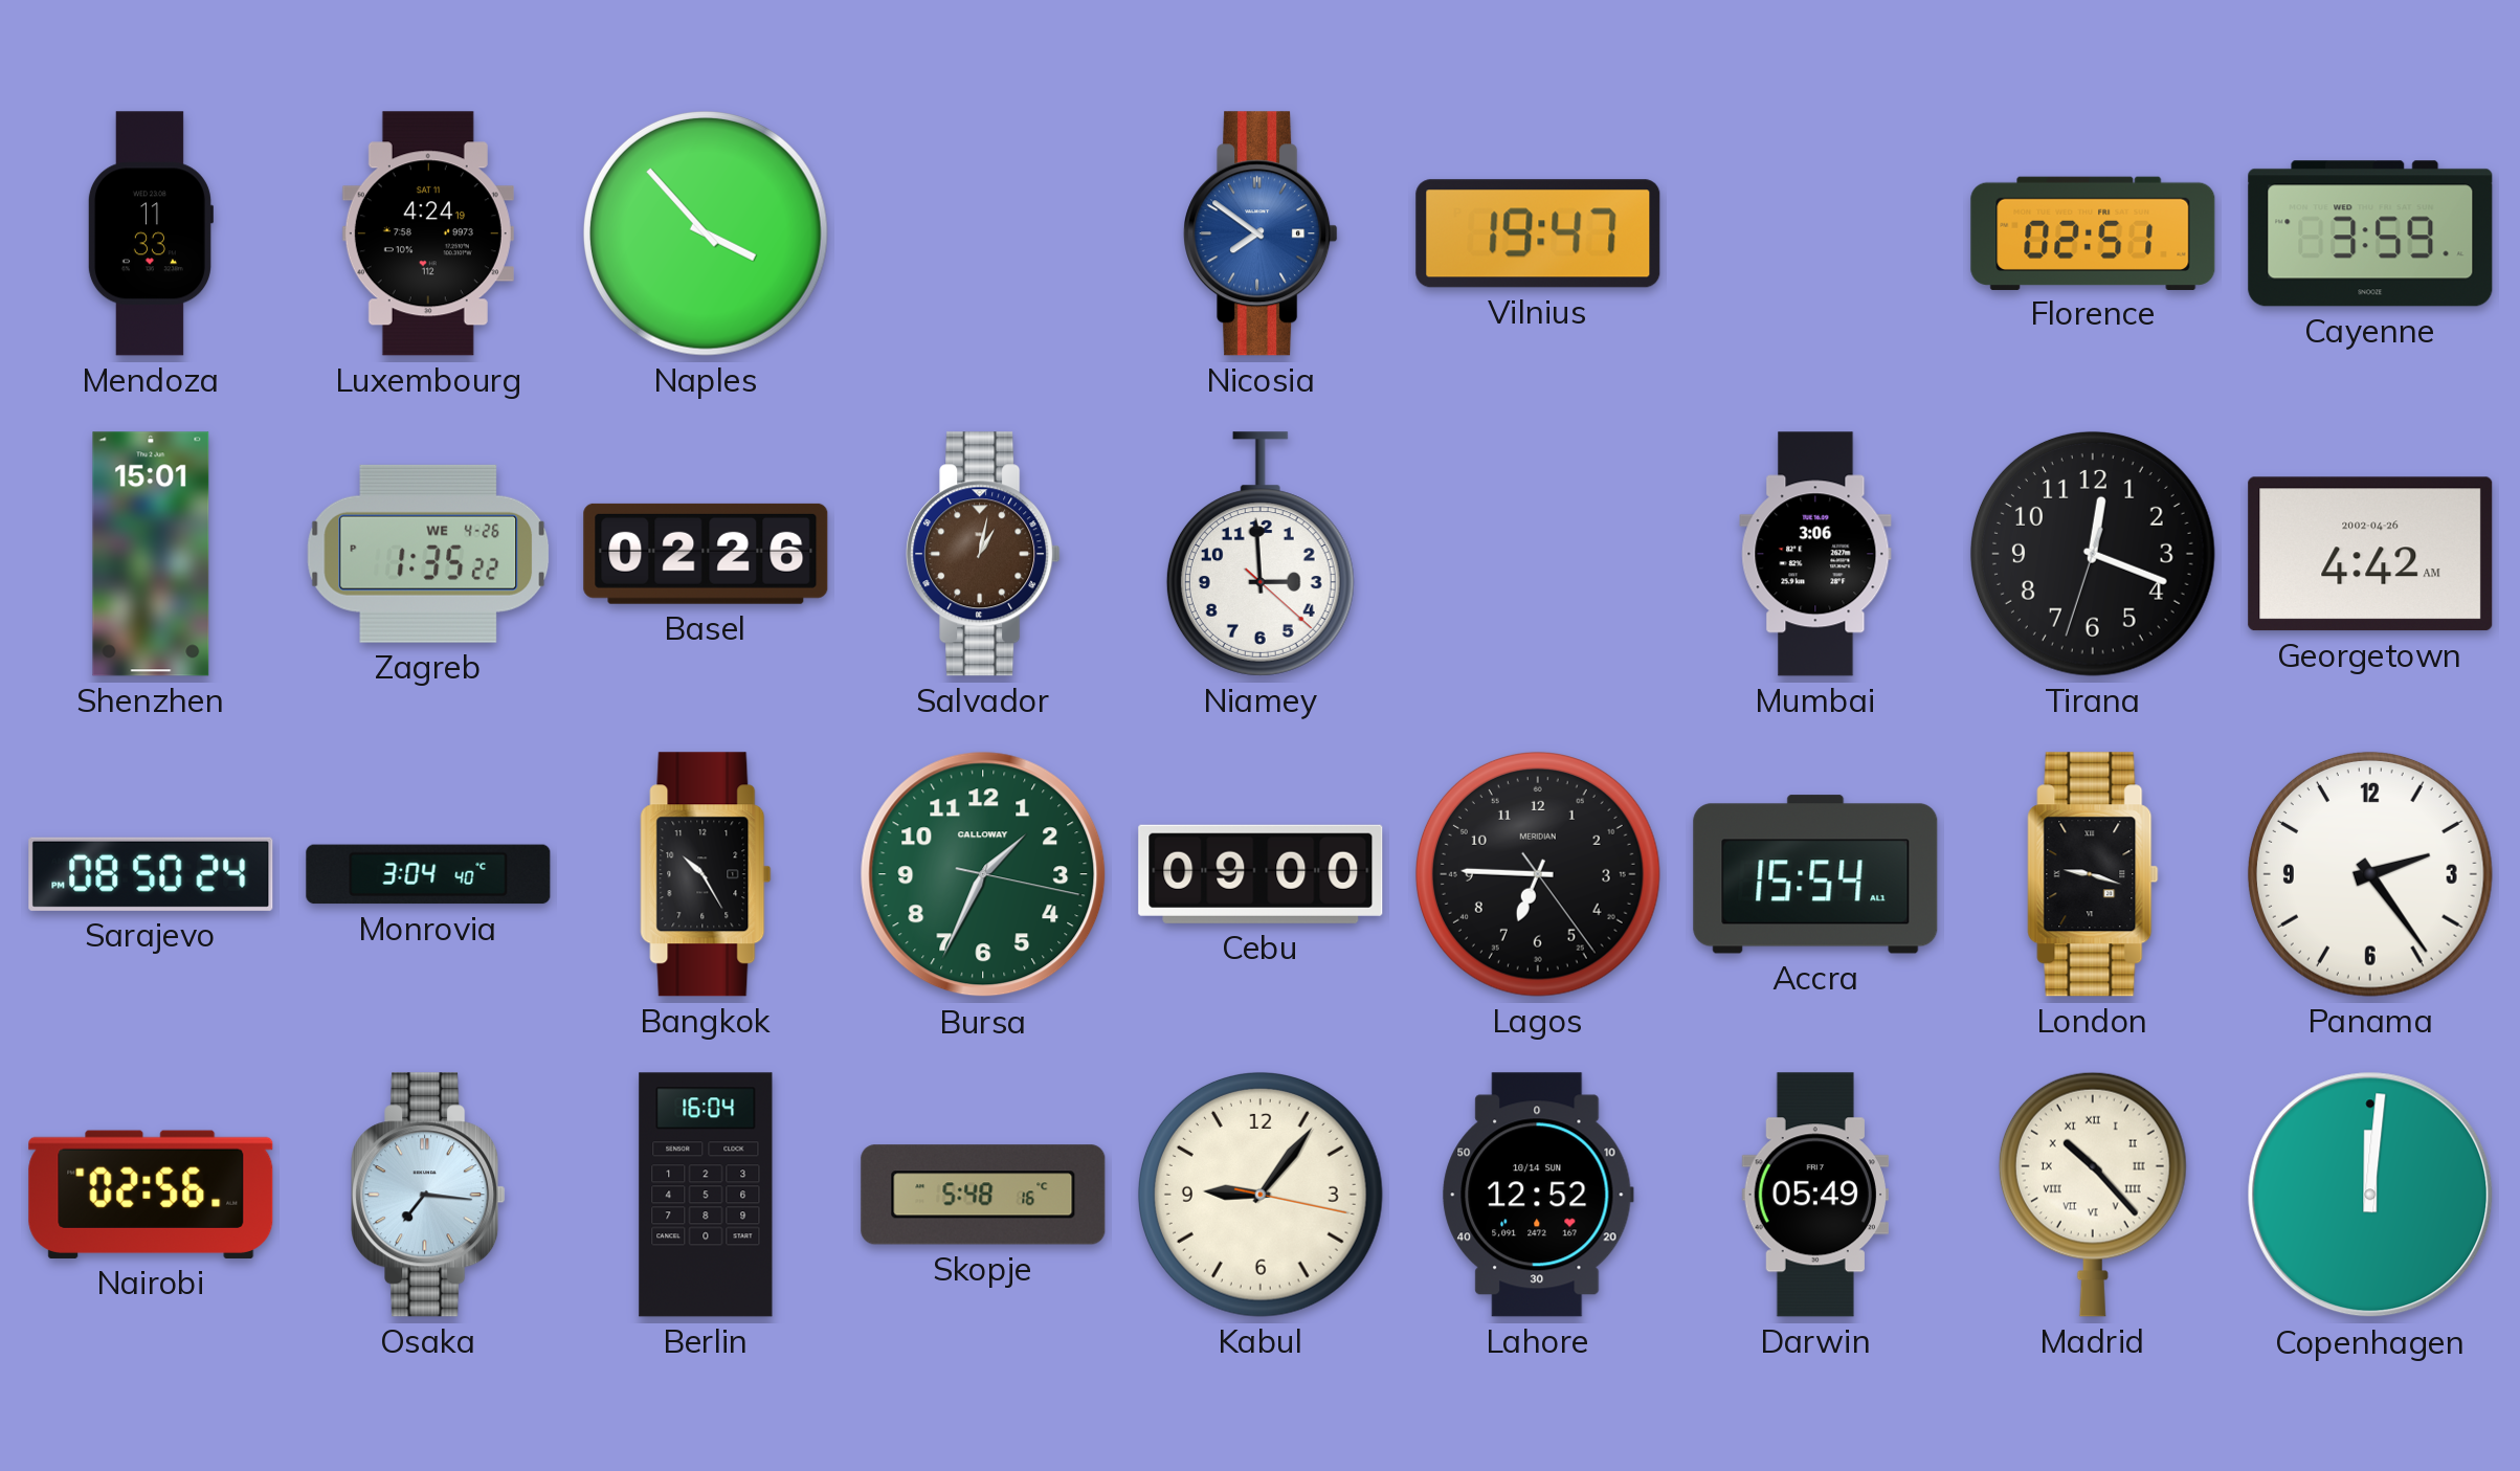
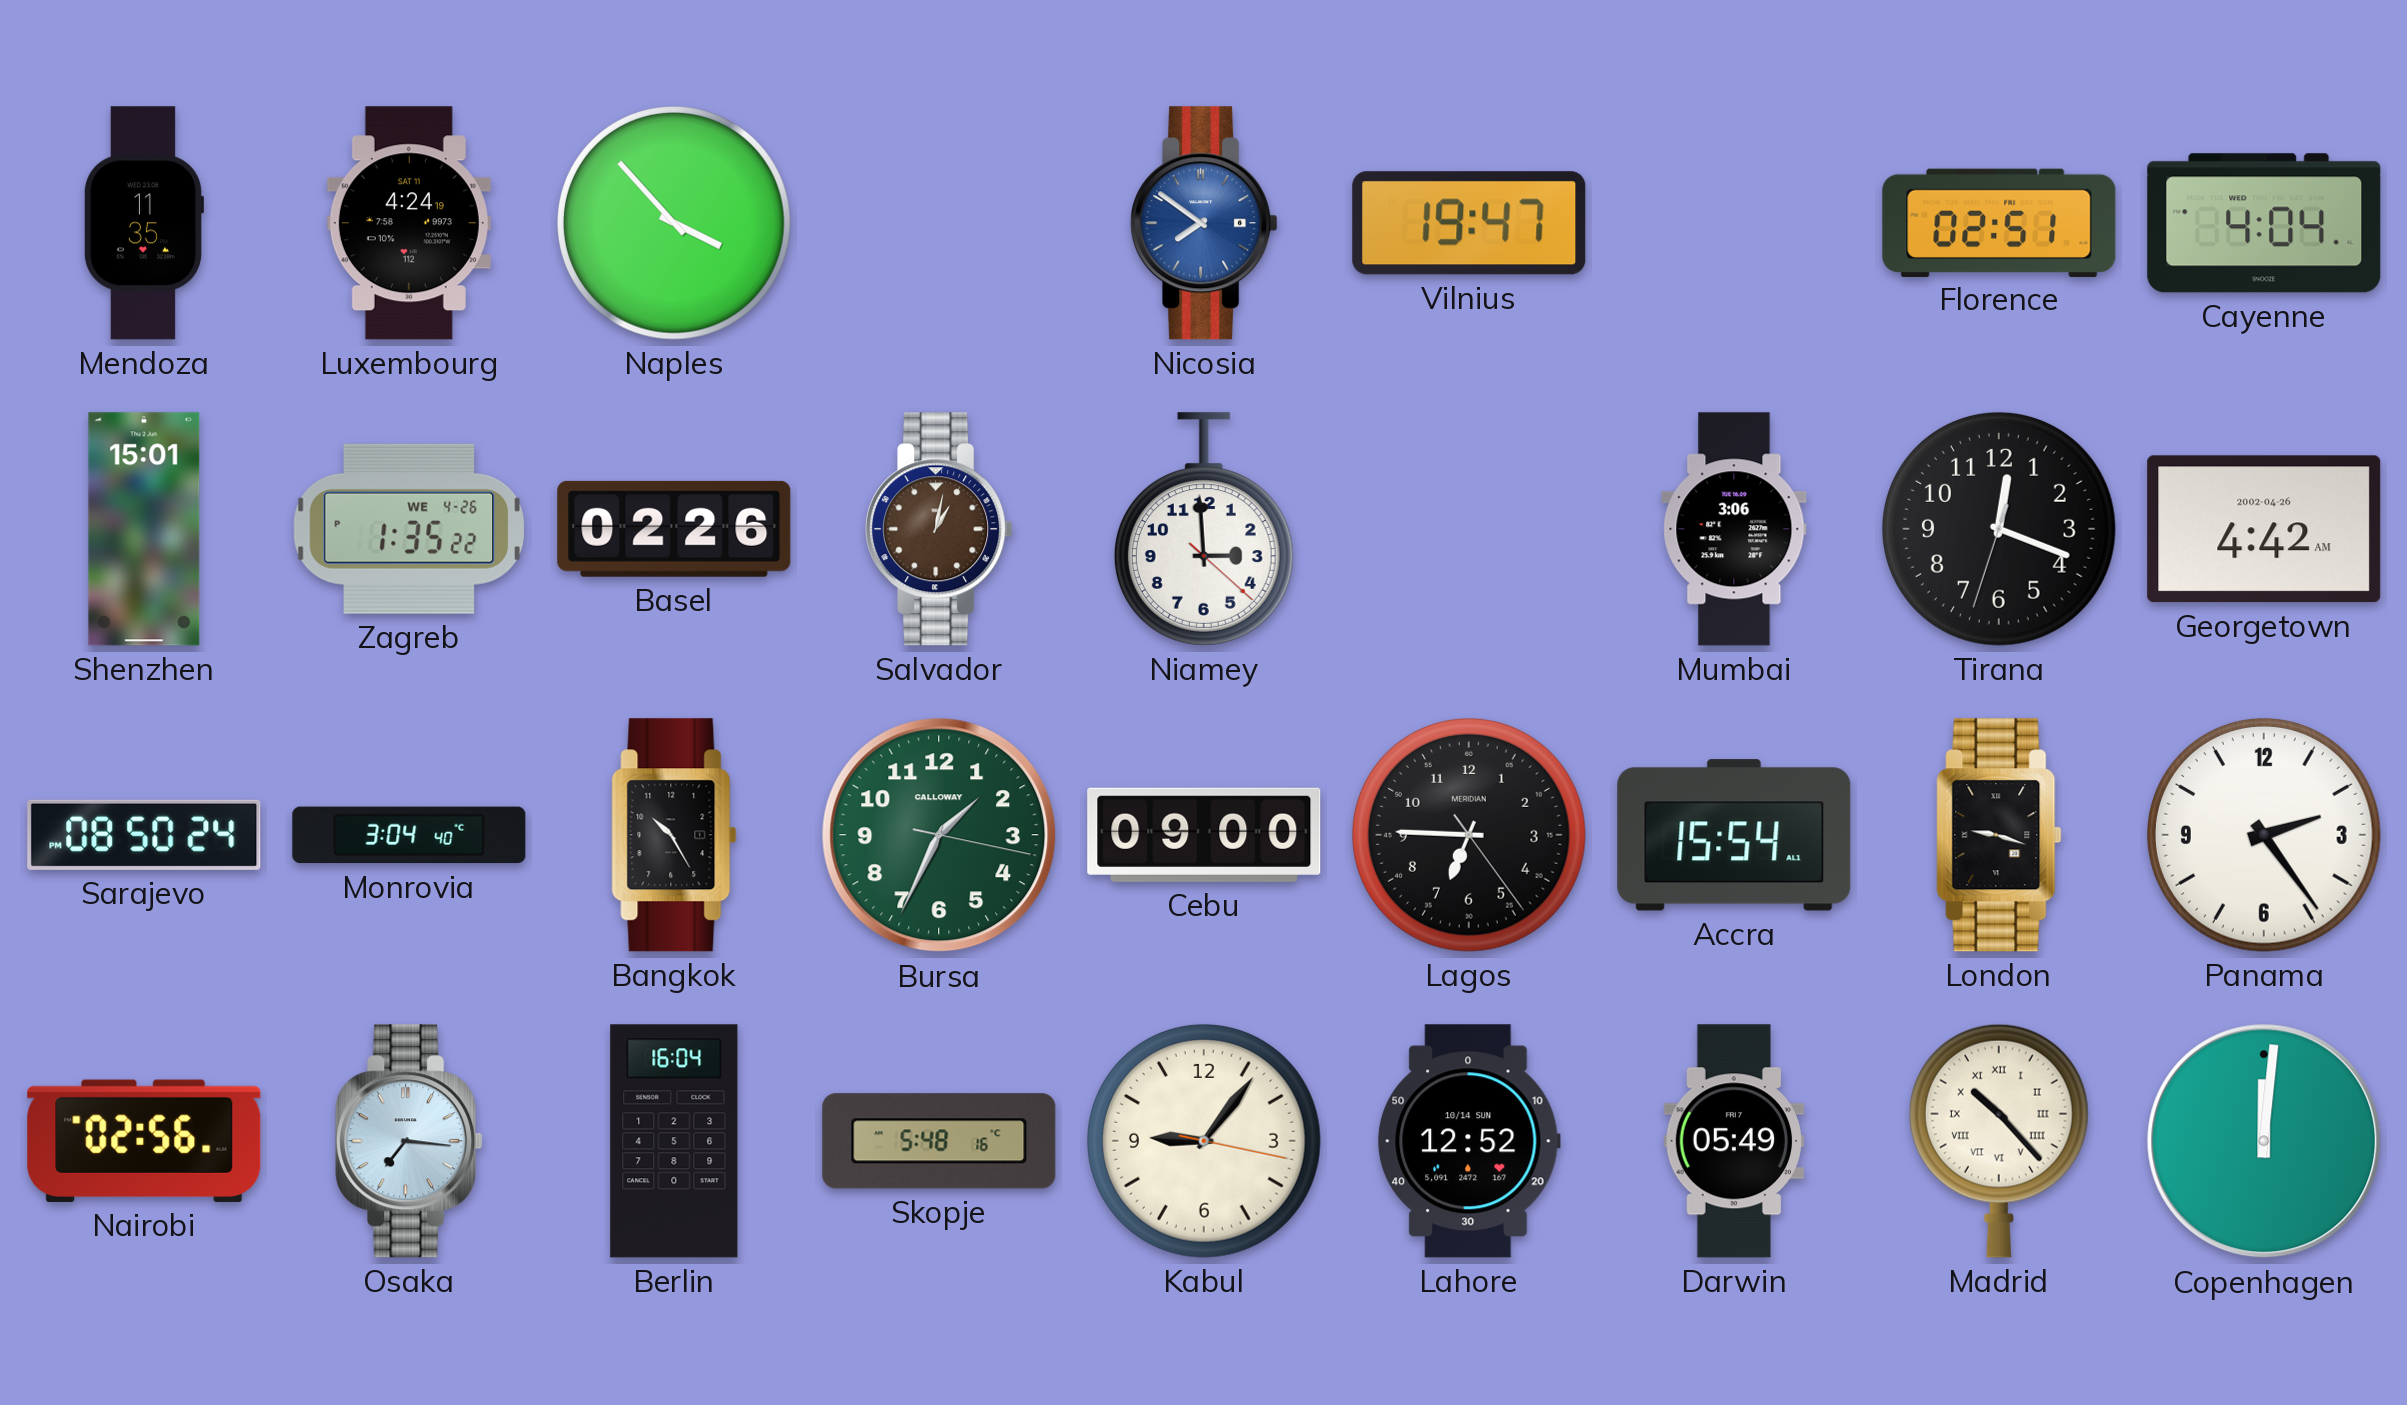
Mendoza: 11:33 -> 11:35 (143, 223)
Cayenne: 3:59 -> 4:04 (2264, 223)
